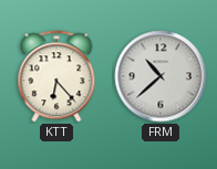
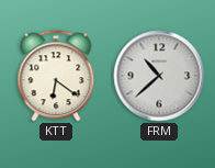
KTT: 6:23 -> 6:21 (56, 76)
